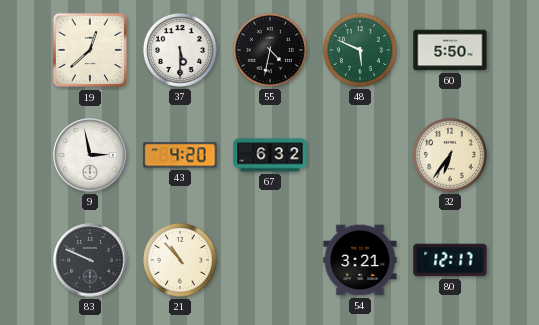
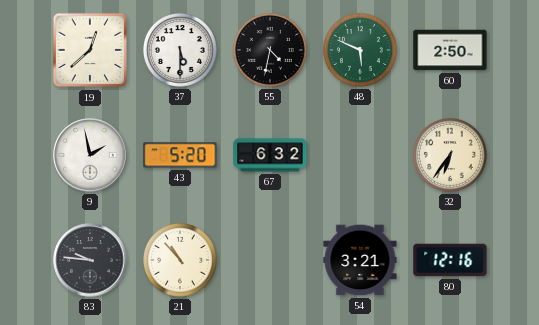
60: 5:50 -> 2:50 (450, 50)
9: 2:58 -> 1:58 (90, 155)
43: 4:20 -> 5:20 (180, 155)
83: 9:49 -> 9:46 (90, 260)
80: 12:17 -> 12:16 (450, 260)
